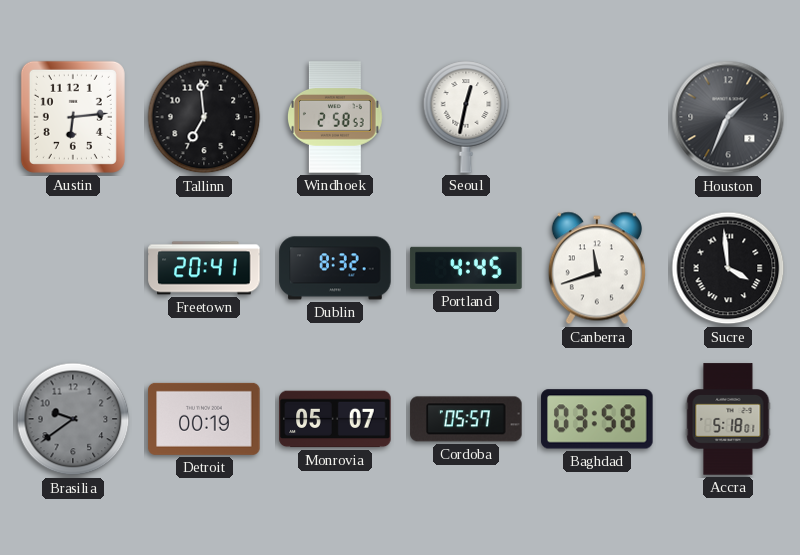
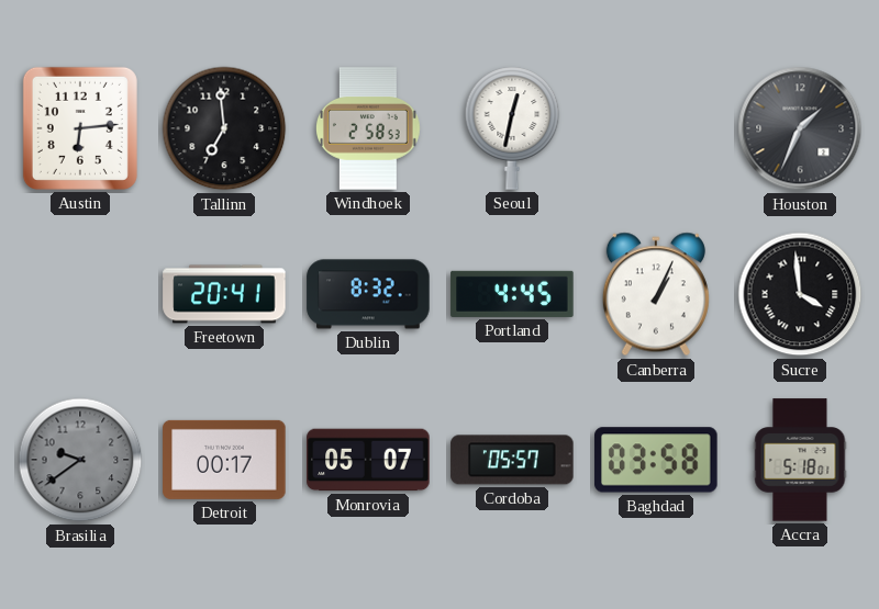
Canberra: 11:42 -> 1:04 (656, 294)
Detroit: 00:19 -> 00:17 (224, 460)
